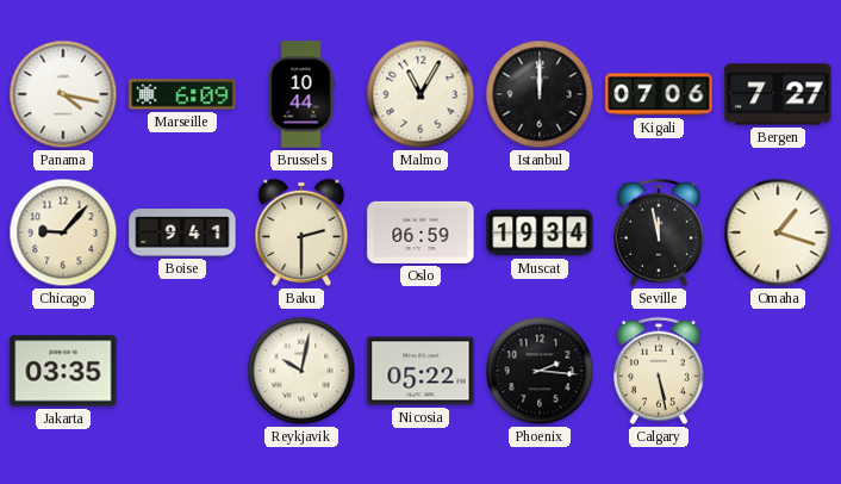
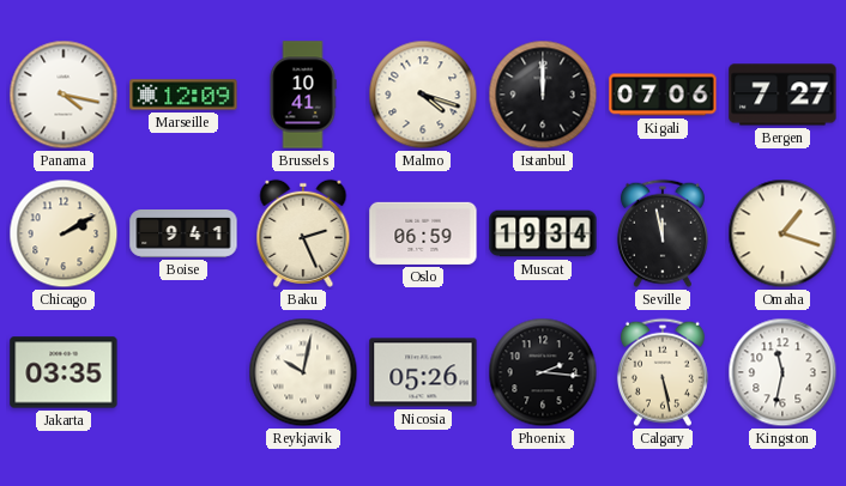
Marseille: 6:09 -> 12:09 (183, 95)
Brussels: 10:44 -> 10:41 (303, 95)
Malmo: 11:05 -> 4:18 (423, 95)
Chicago: 9:07 -> 2:10 (64, 233)
Baku: 2:30 -> 2:26 (303, 233)
Nicosia: 05:22 -> 05:26 (423, 372)
Kingston: none -> 11:32 (782, 372)
